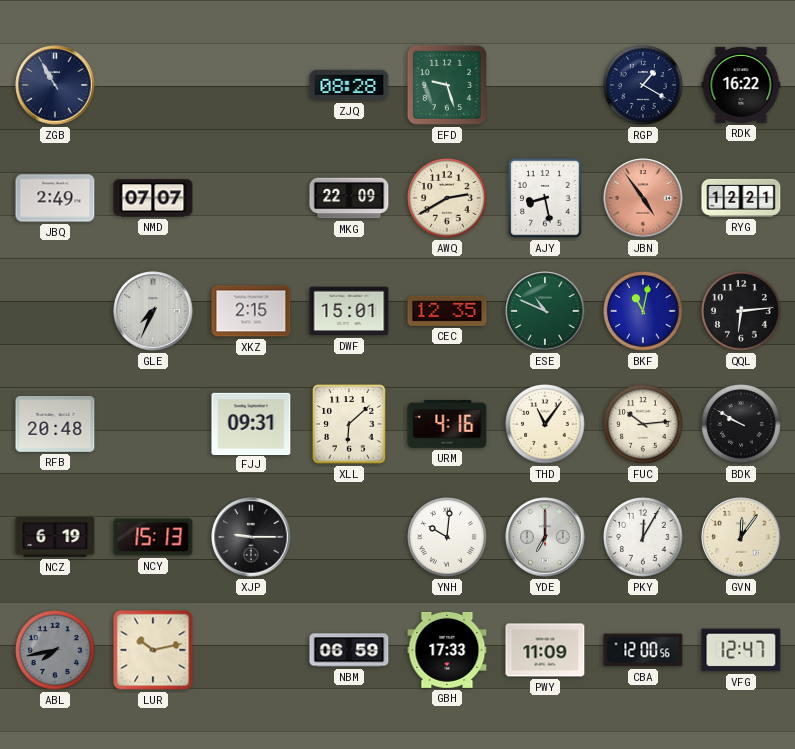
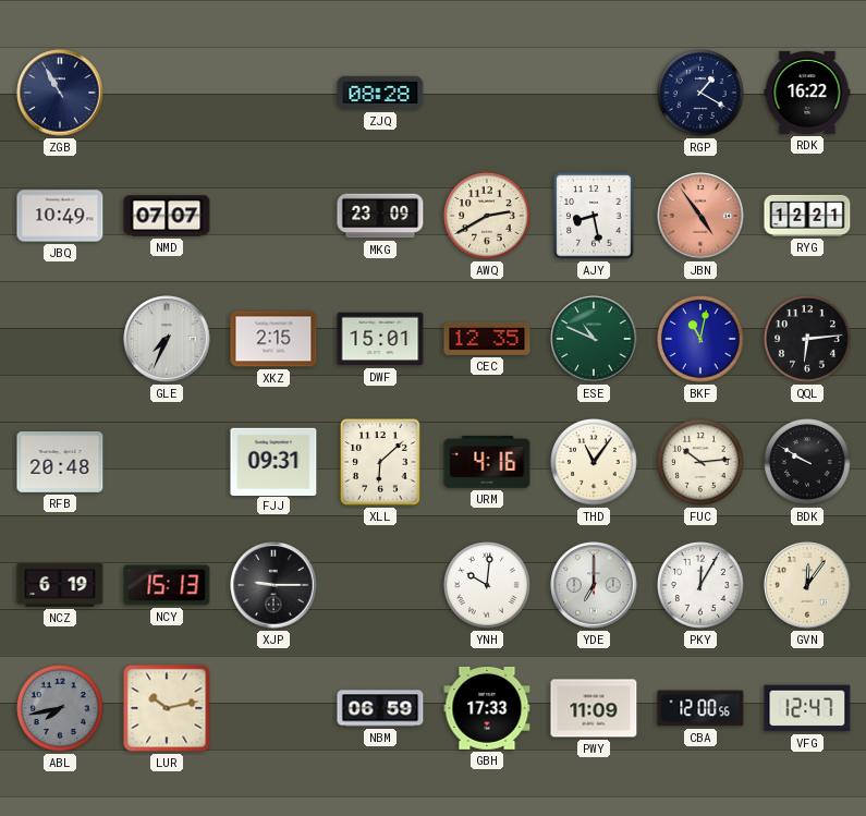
EFD: 9:27 -> none (447, 85)
JBQ: 2:49 -> 10:49 (60, 216)
MKG: 22:09 -> 23:09 (380, 216)
